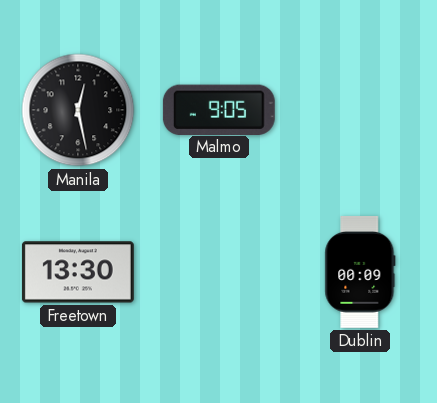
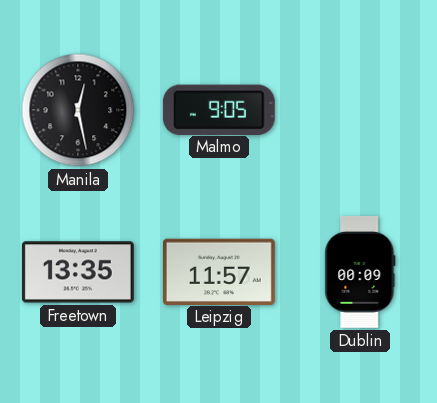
Freetown: 13:30 -> 13:35 (78, 272)
Leipzig: none -> 11:57 (219, 271)
